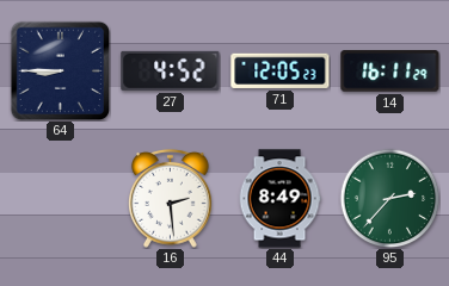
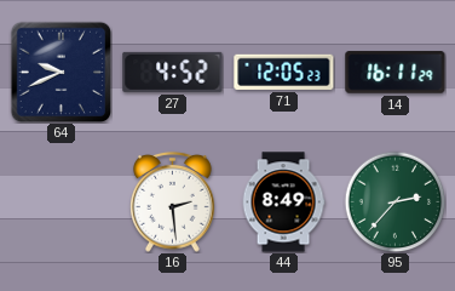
64: 8:45 -> 9:41 (61, 72)
